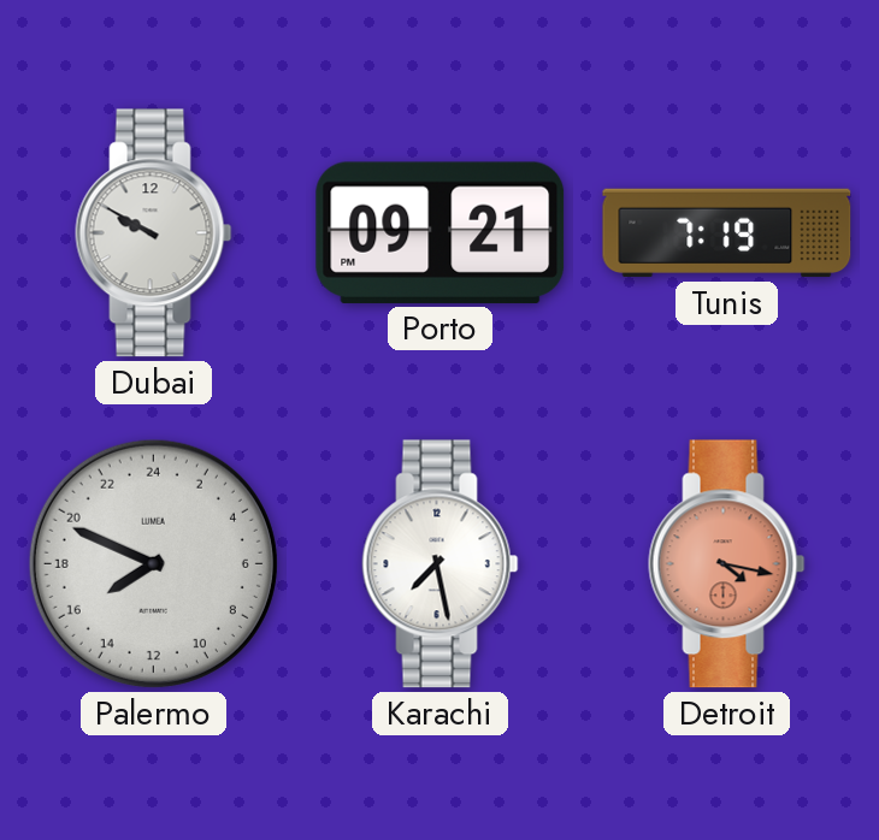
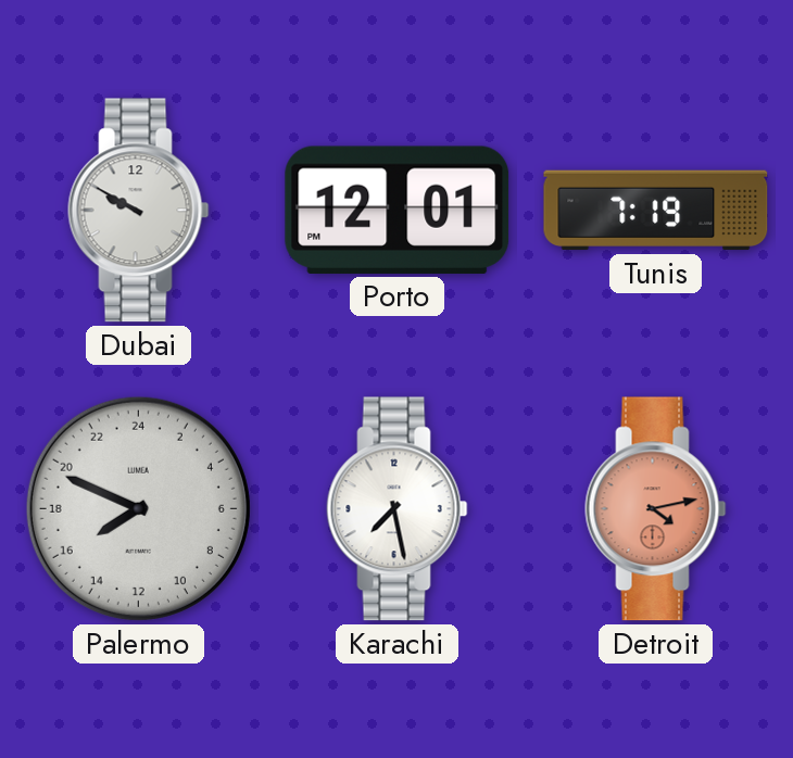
Porto: 09:21 -> 12:01 (398, 210)
Detroit: 4:17 -> 4:13 (656, 509)
